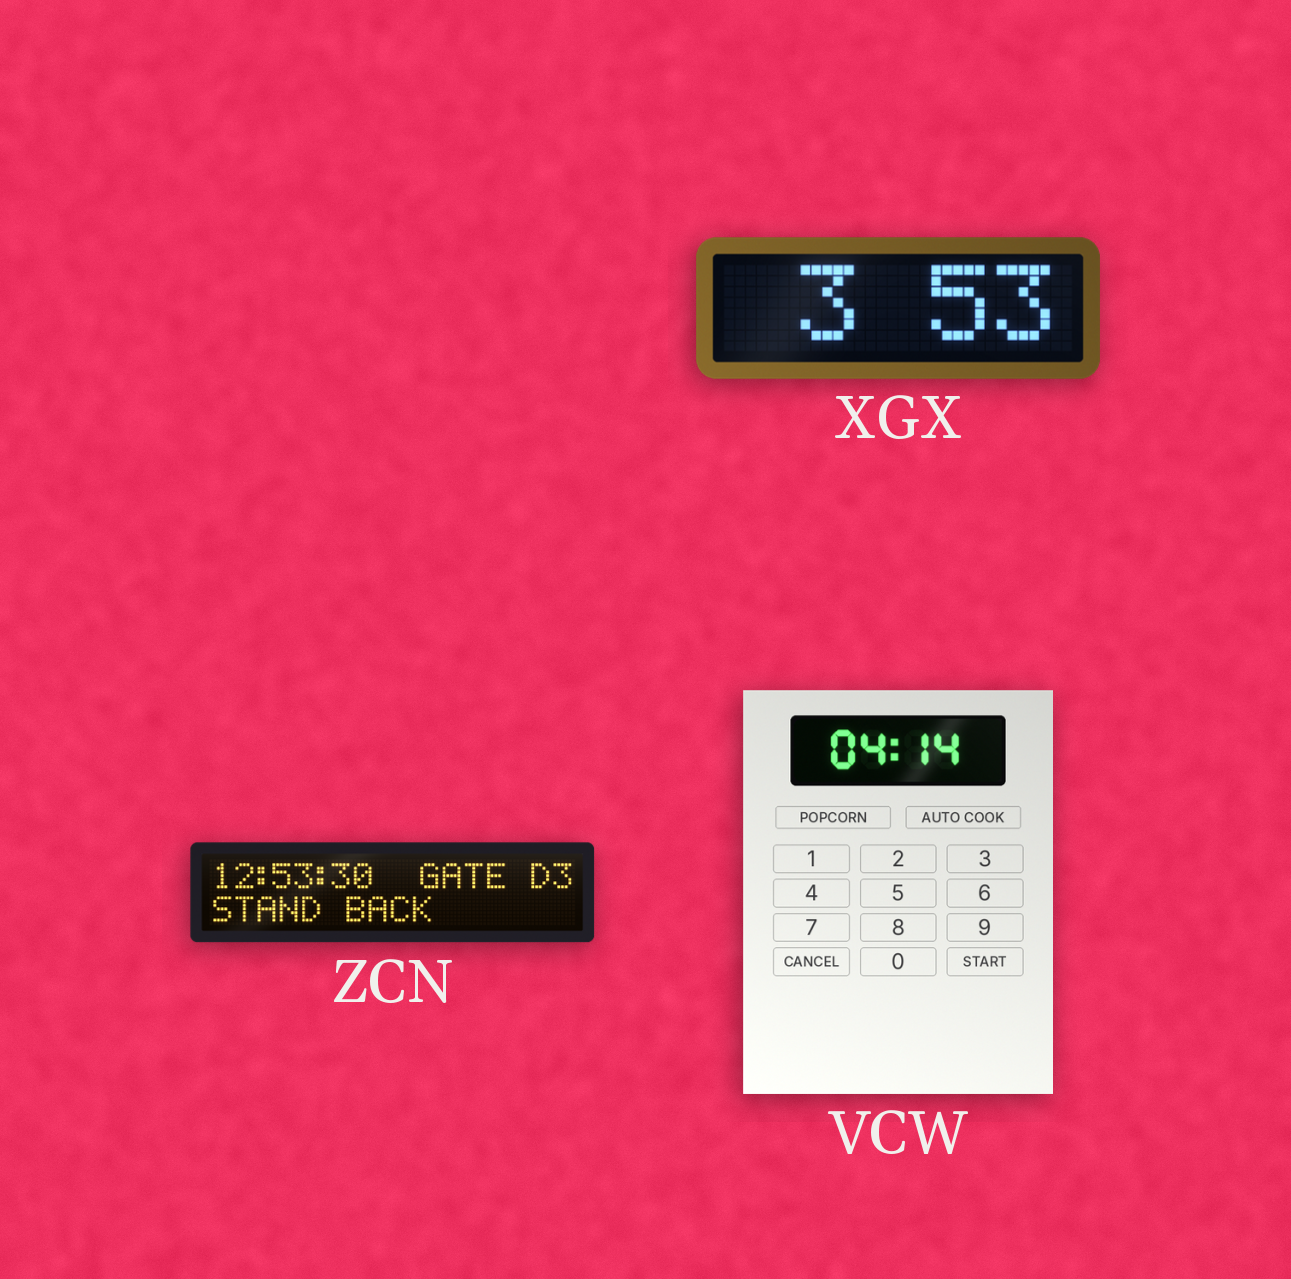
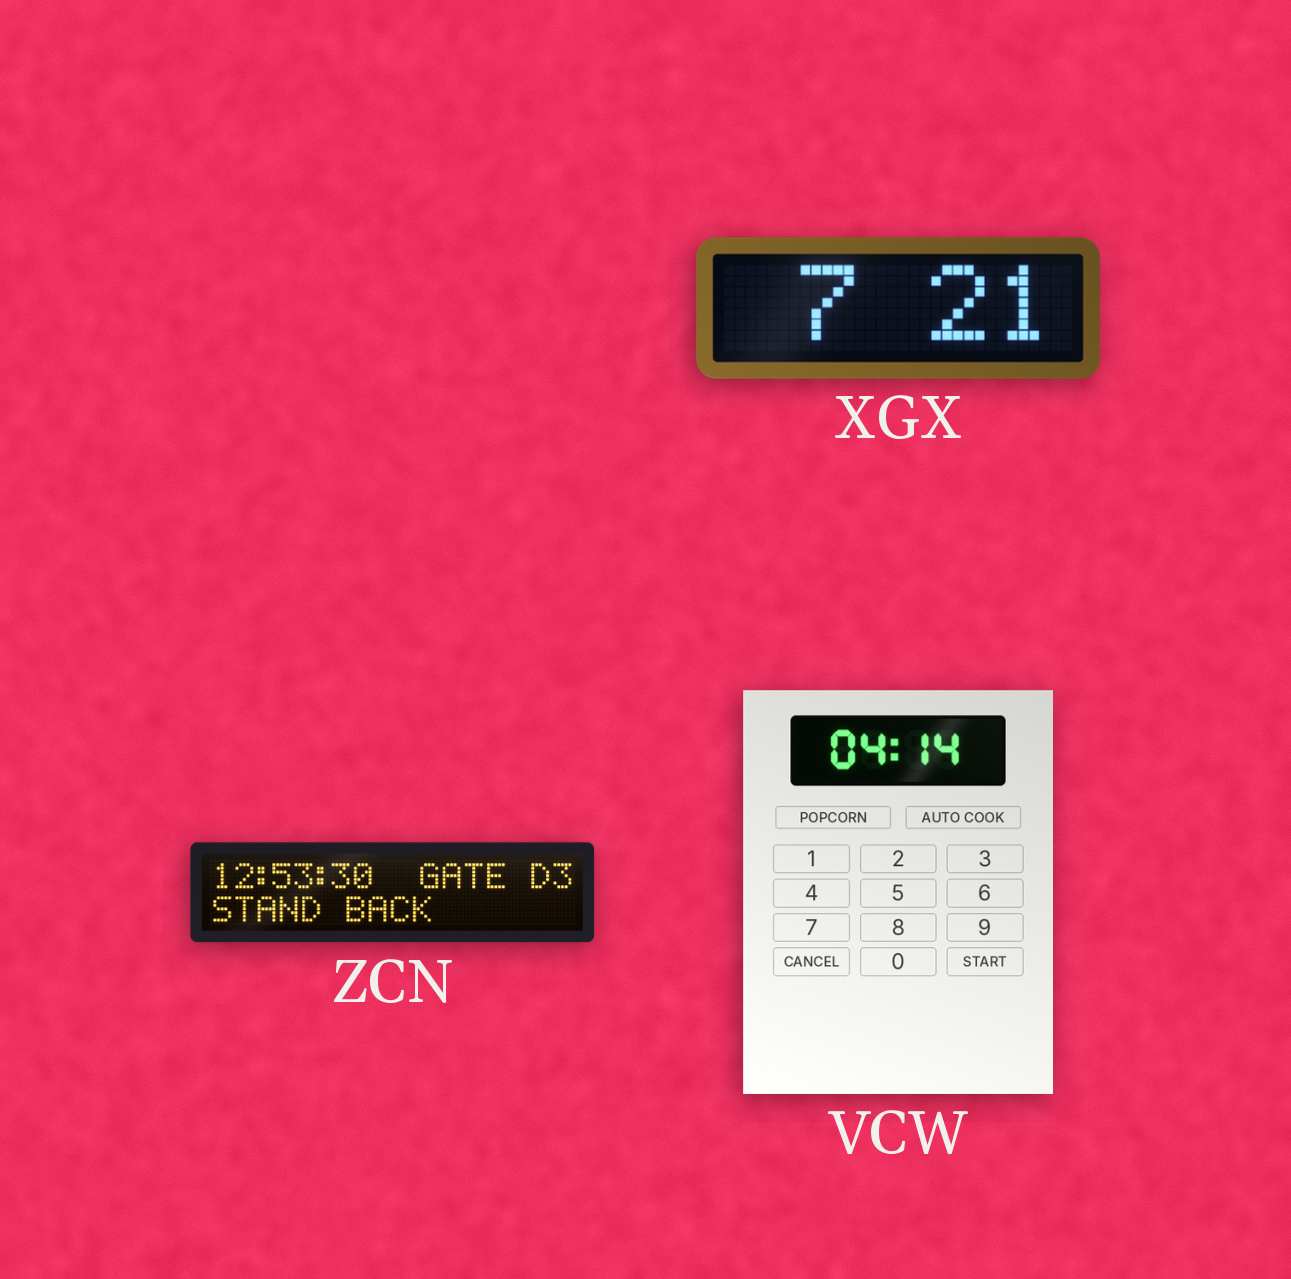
XGX: 3:53 -> 7:21 (898, 308)
